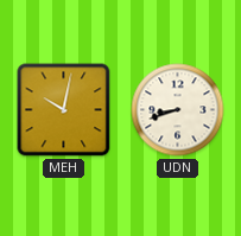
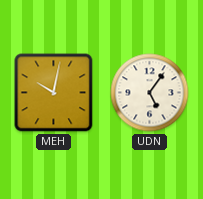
UDN: 8:42 -> 5:06 (150, 93)
